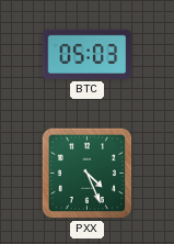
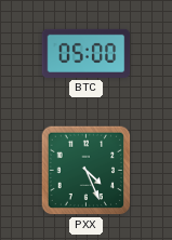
BTC: 05:03 -> 05:00 (87, 53)
